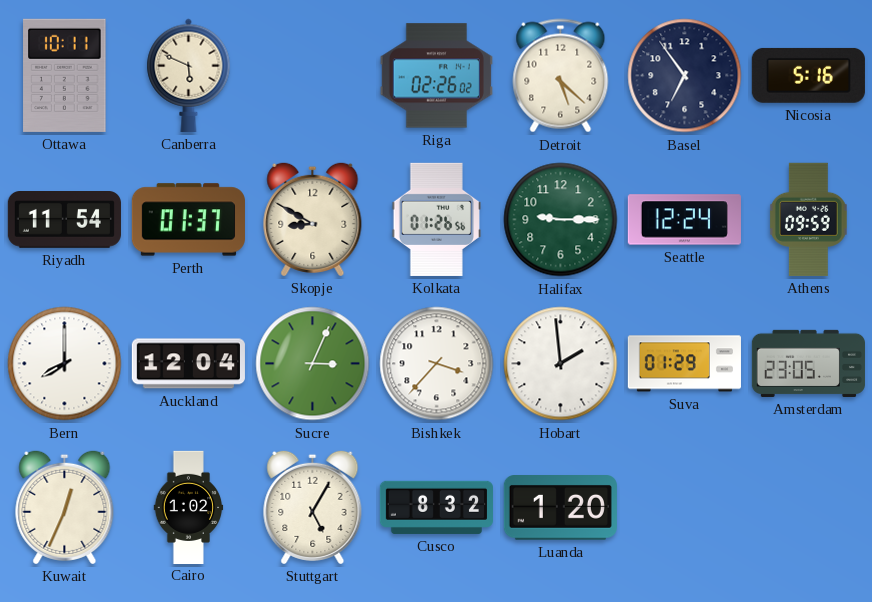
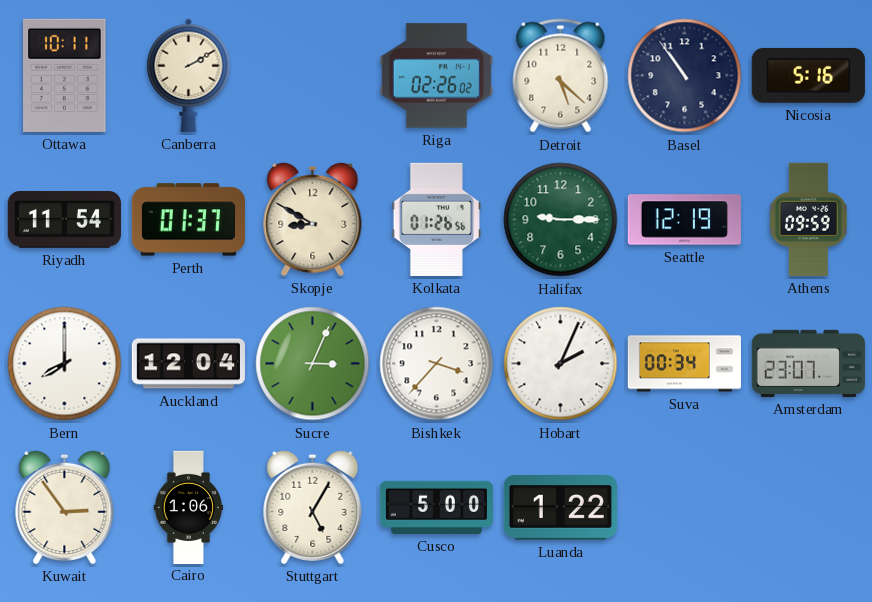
Canberra: 5:49 -> 2:10 (189, 75)
Basel: 6:54 -> 10:54 (685, 76)
Seattle: 12:24 -> 12:19 (684, 220)
Hobart: 1:59 -> 2:04 (561, 364)
Suva: 01:29 -> 00:34 (684, 364)
Amsterdam: 23:05 -> 23:07 (808, 363)
Kuwait: 12:34 -> 2:54 (65, 507)
Cairo: 1:02 -> 1:06 (189, 507)
Cusco: 8:32 -> 5:00 (436, 507)
Luanda: 1:20 -> 1:22 (560, 508)
